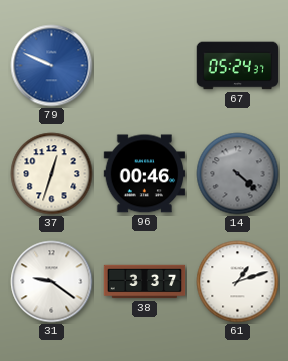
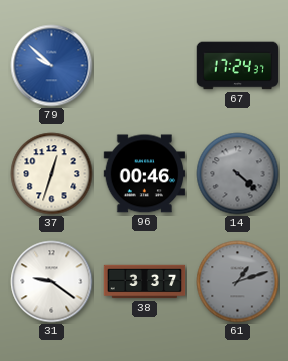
79: 9:49 -> 9:52 (52, 66)
67: 05:24 -> 17:24 (238, 66)
61 dial: white -> grey (238, 282)
